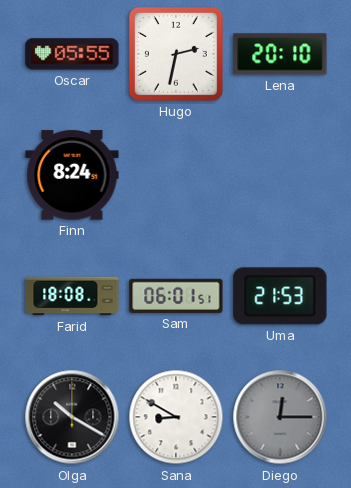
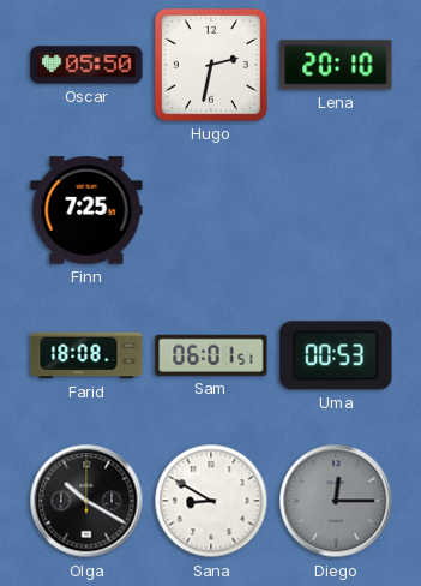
Oscar: 05:55 -> 05:50 (86, 65)
Finn: 8:24 -> 7:25 (86, 210)
Uma: 21:53 -> 00:53 (336, 355)
